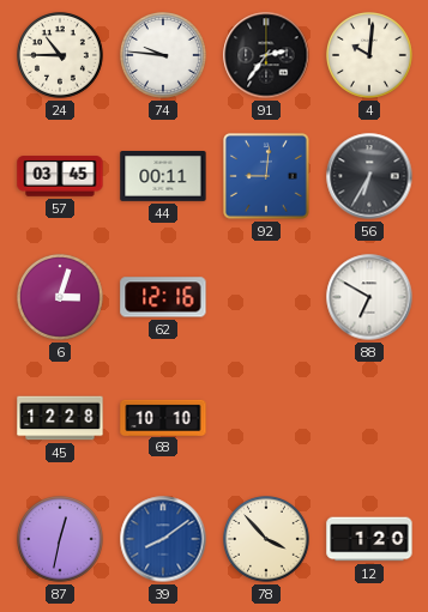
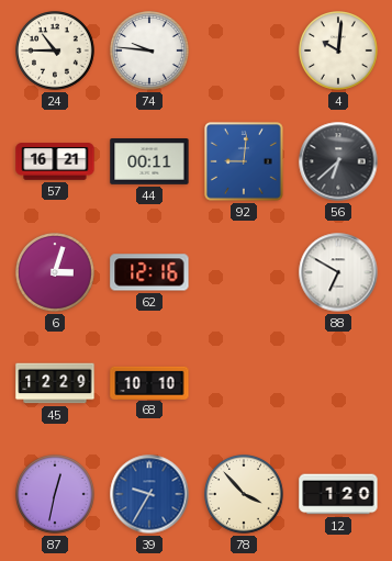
91: 2:36 -> none (266, 55)
57: 03:45 -> 16:21 (55, 161)
56: 6:35 -> 6:38 (338, 161)
45: 12:28 -> 12:29 (55, 383)
39: 8:09 -> 9:35 (149, 494)
